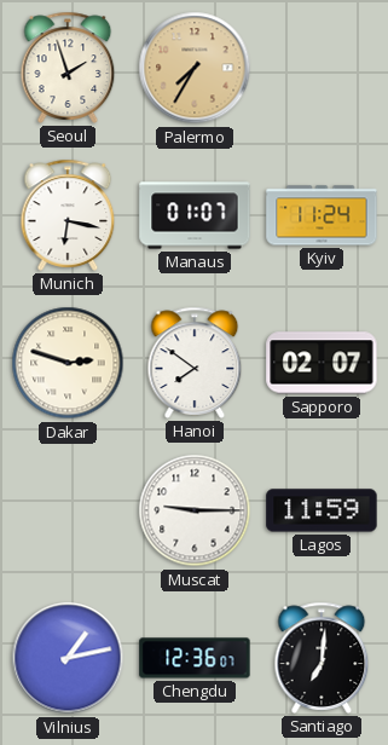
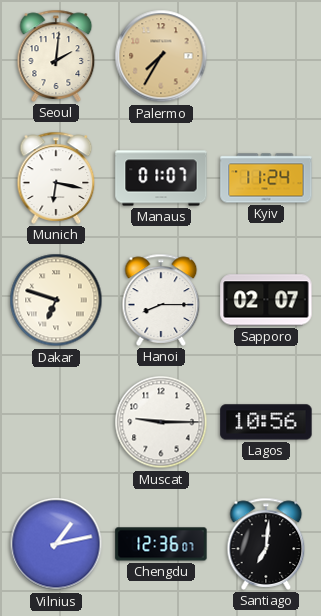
Seoul: 1:57 -> 2:01 (56, 56)
Dakar: 2:48 -> 6:48 (56, 300)
Hanoi: 7:51 -> 8:15 (161, 300)
Lagos: 11:59 -> 10:56 (266, 422)
